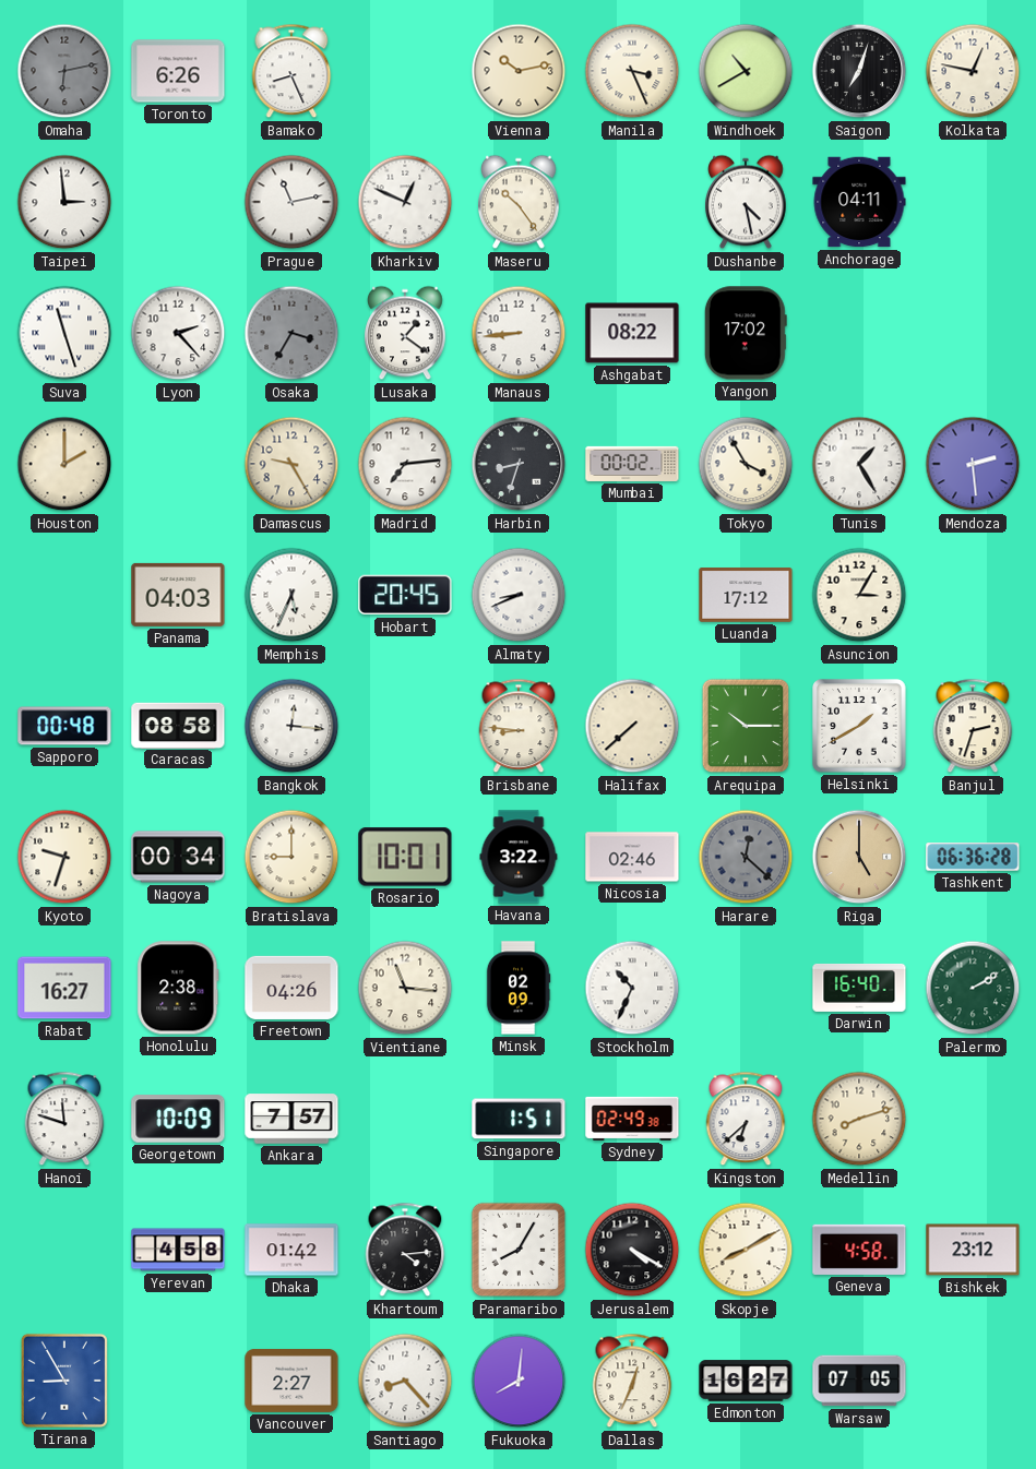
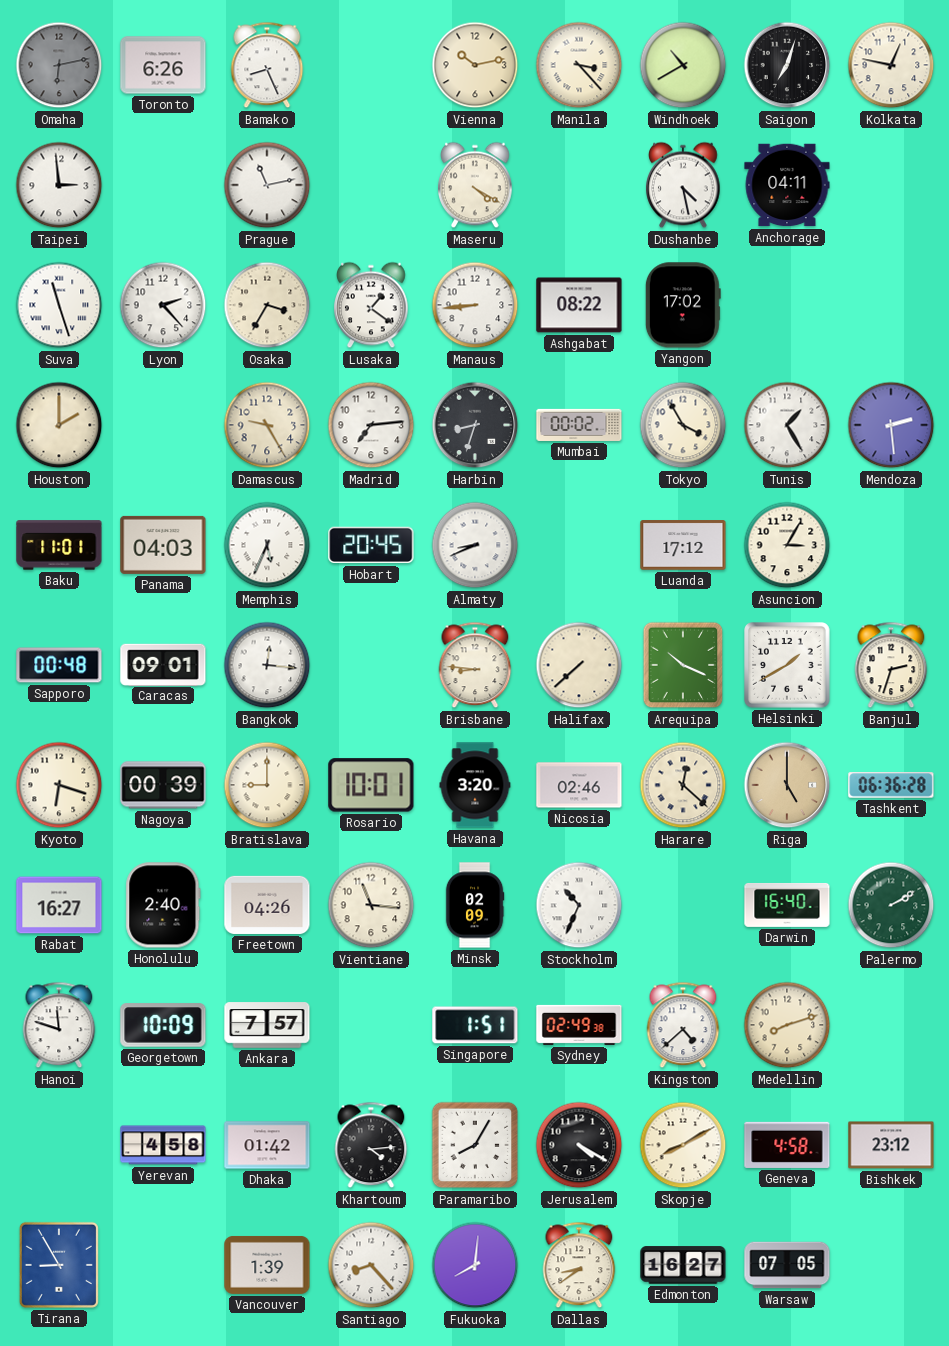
Manila: 3:26 -> 3:23 (579, 65)
Kharkiv: 12:49 -> none (405, 202)
Maseru: 10:24 -> 4:20 (475, 185)
Osaka dial: grey -> cream (267, 305)
Baku: none -> 11:01 (59, 545)
Caracas: 08:58 -> 09:01 (163, 664)
Arequipa: 10:15 -> 10:19 (683, 665)
Kyoto: 9:33 -> 6:18 (59, 785)
Nagoya: 00:34 -> 00:39 (163, 785)
Havana: 3:22 -> 3:20 (475, 785)
Harare dial: grey -> cream (683, 785)
Honolulu: 2:38 -> 2:40 (163, 905)
Kingston: 6:38 -> 4:38 (683, 1025)
Vancouver: 2:27 -> 1:39 (267, 1265)
Dallas: 12:34 -> 8:39 (579, 1265)
